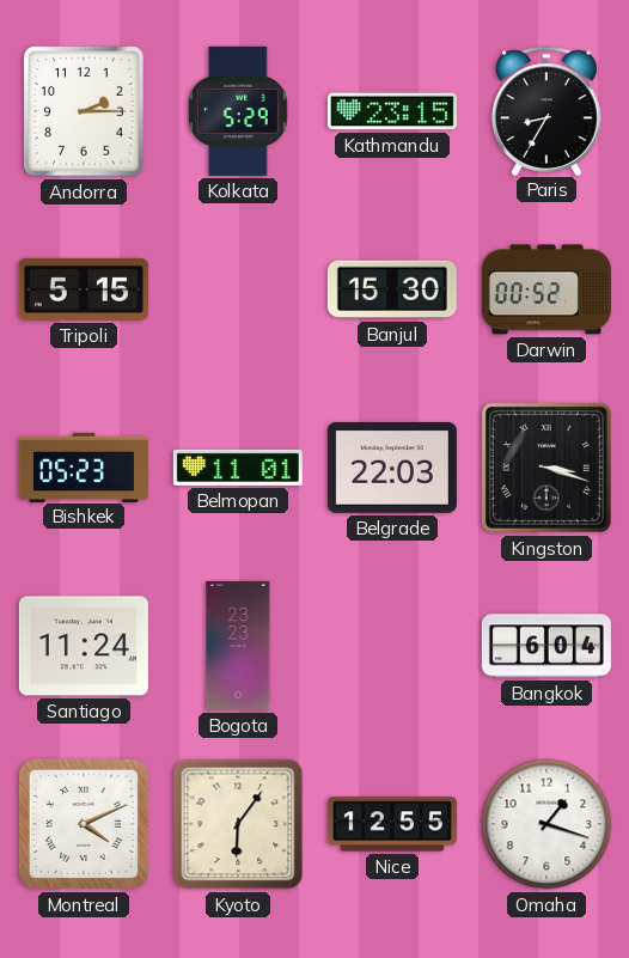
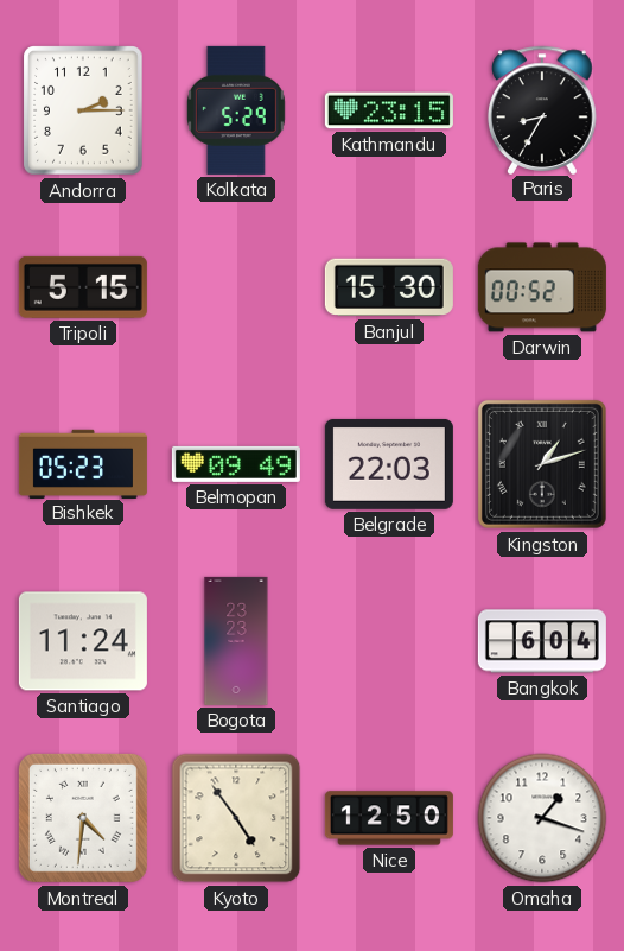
Belmopan: 11:01 -> 09:49 (236, 464)
Kingston: 3:18 -> 1:12 (542, 464)
Montreal: 4:11 -> 4:31 (83, 818)
Kyoto: 6:06 -> 4:54 (236, 818)
Nice: 12:55 -> 12:50 (389, 818)
